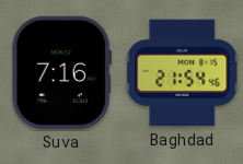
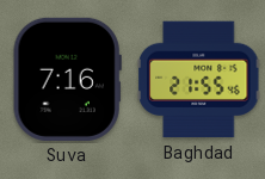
Baghdad: 21:54 -> 21:55 (199, 80)
